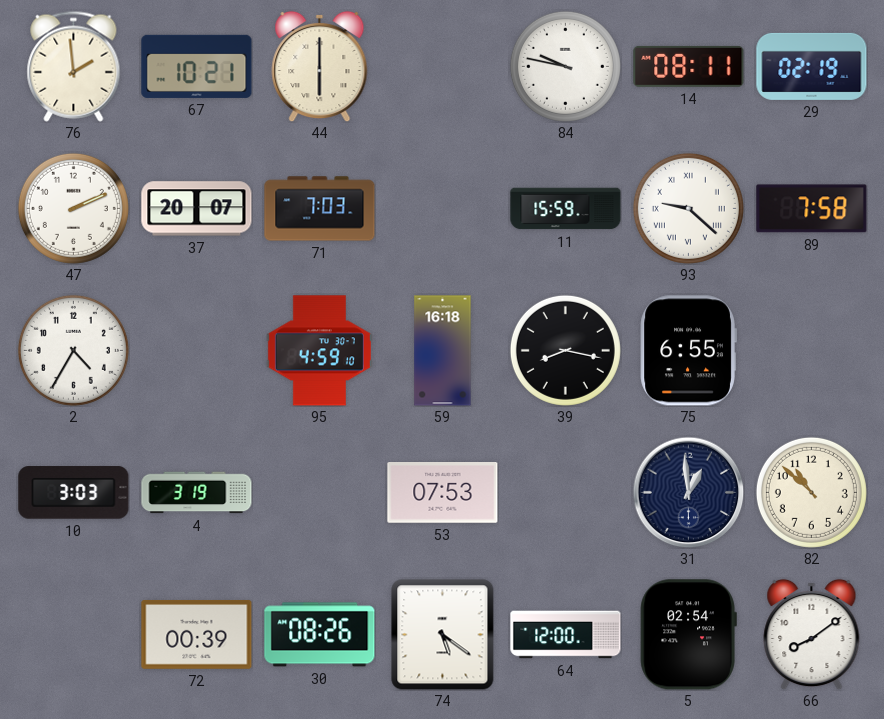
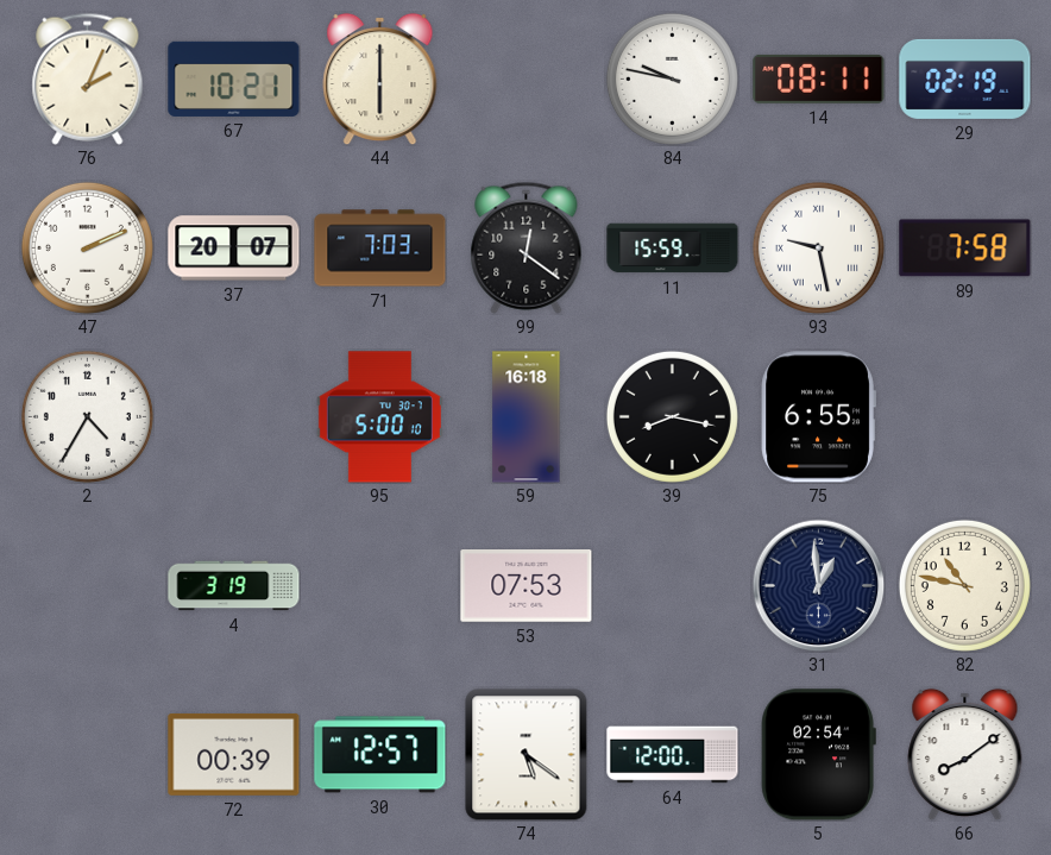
76: 1:59 -> 2:04 (88, 78)
99: none -> 12:21 (527, 247)
93: 9:22 -> 9:28 (818, 247)
95: 4:59 -> 5:00 (379, 417)
10: 3:03 -> none (74, 493)
82: 10:52 -> 10:47 (964, 585)
30: 08:26 -> 12:57 (380, 755)
